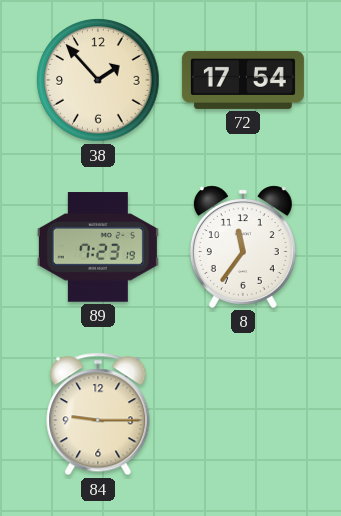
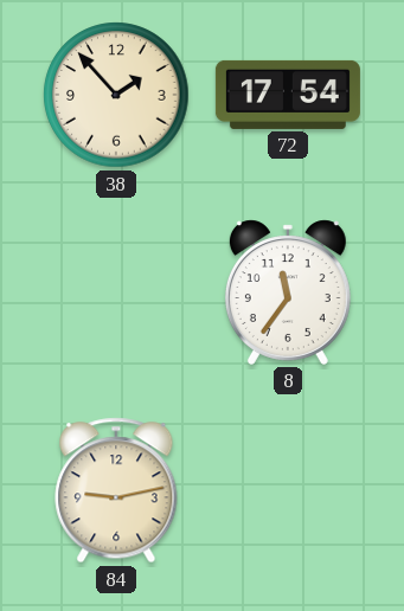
89: 7:23 -> none (98, 247)
84: 9:15 -> 9:13 (116, 490)
